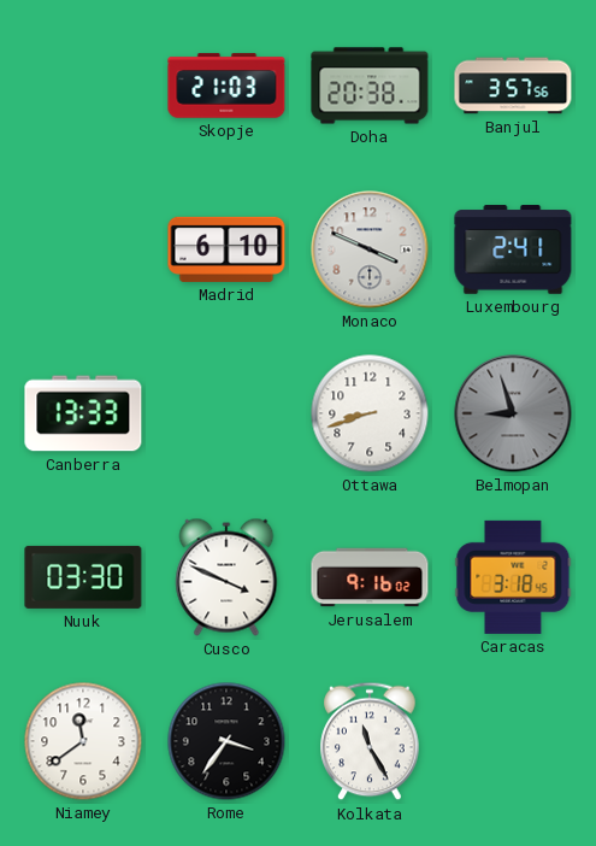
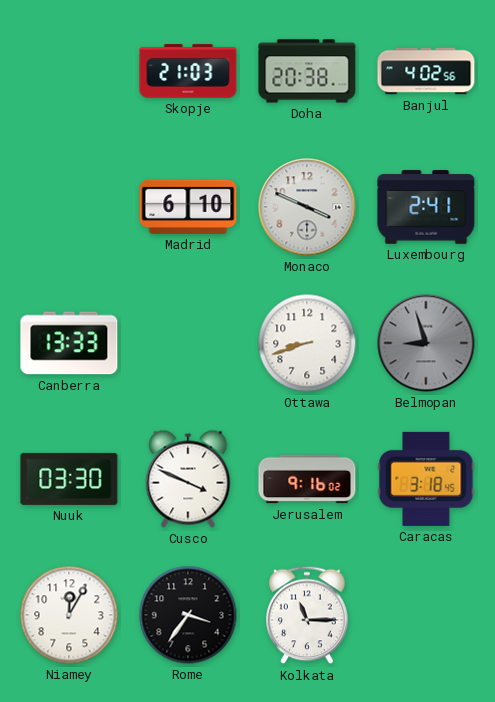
Banjul: 3:57 -> 4:02 (426, 71)
Niamey: 11:39 -> 12:05 (69, 615)
Kolkata: 11:25 -> 11:15 (307, 615)
